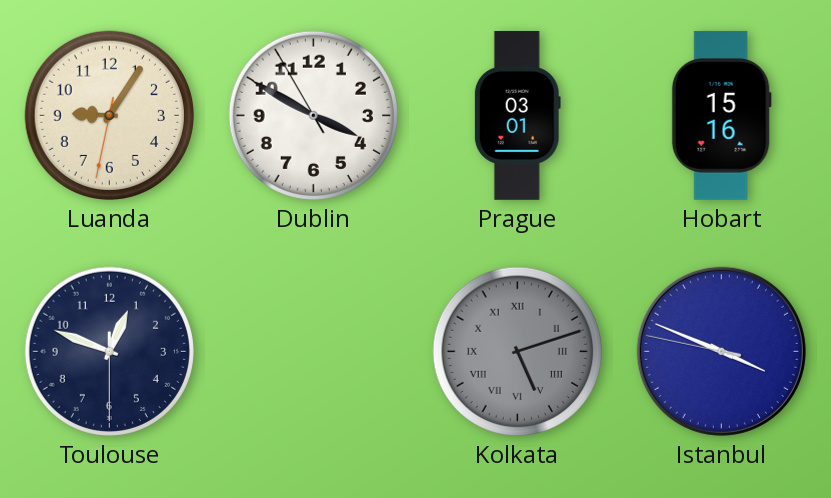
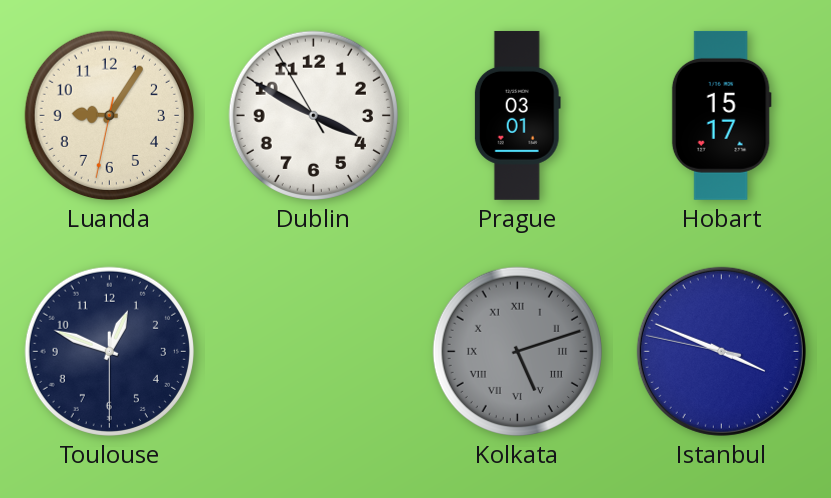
Hobart: 15:16 -> 15:17 (721, 115)
